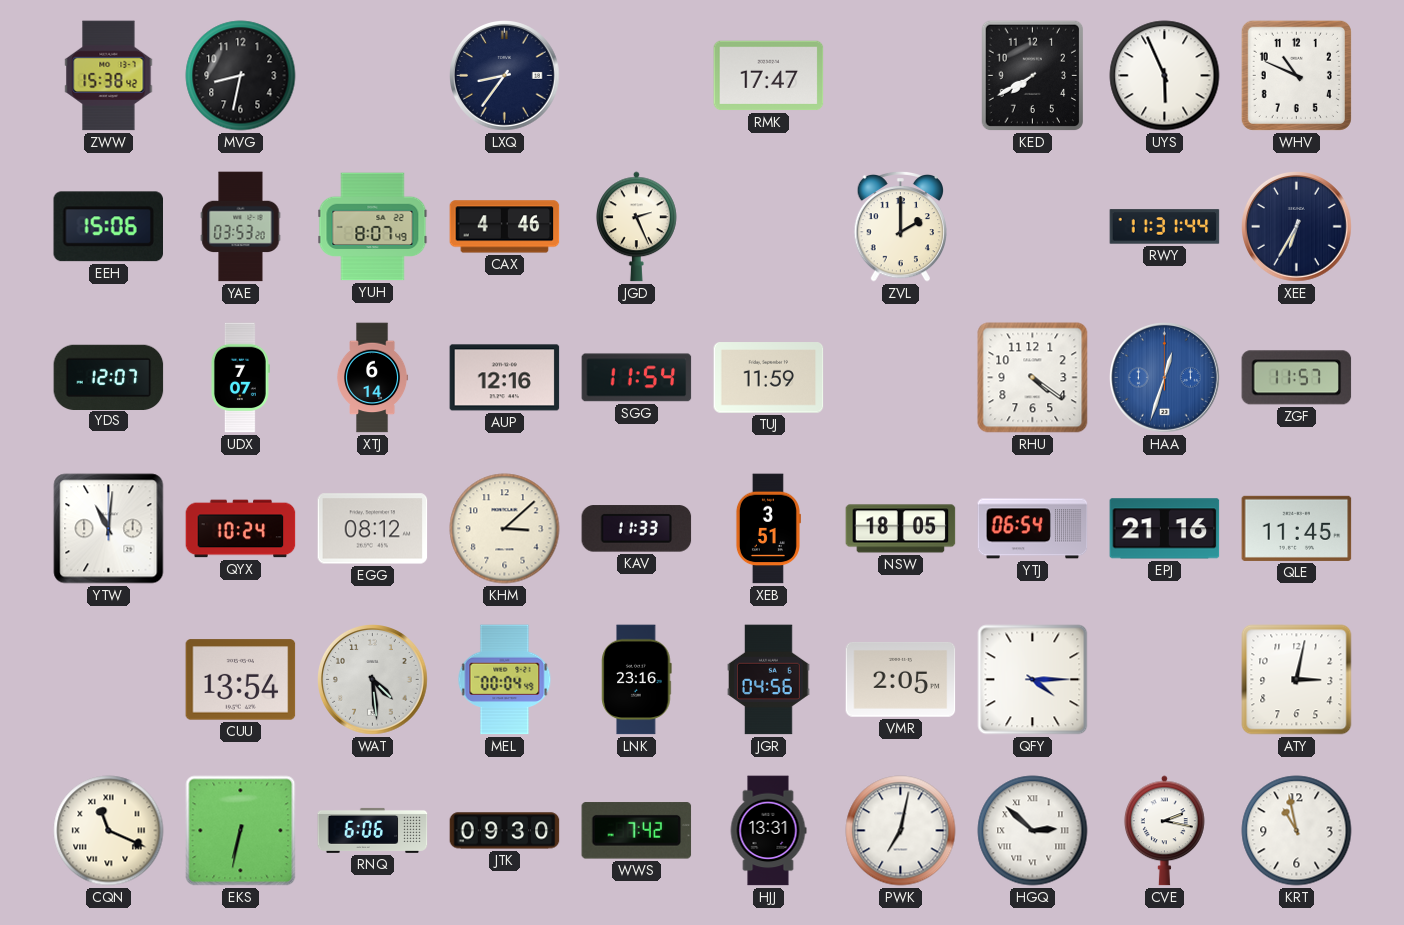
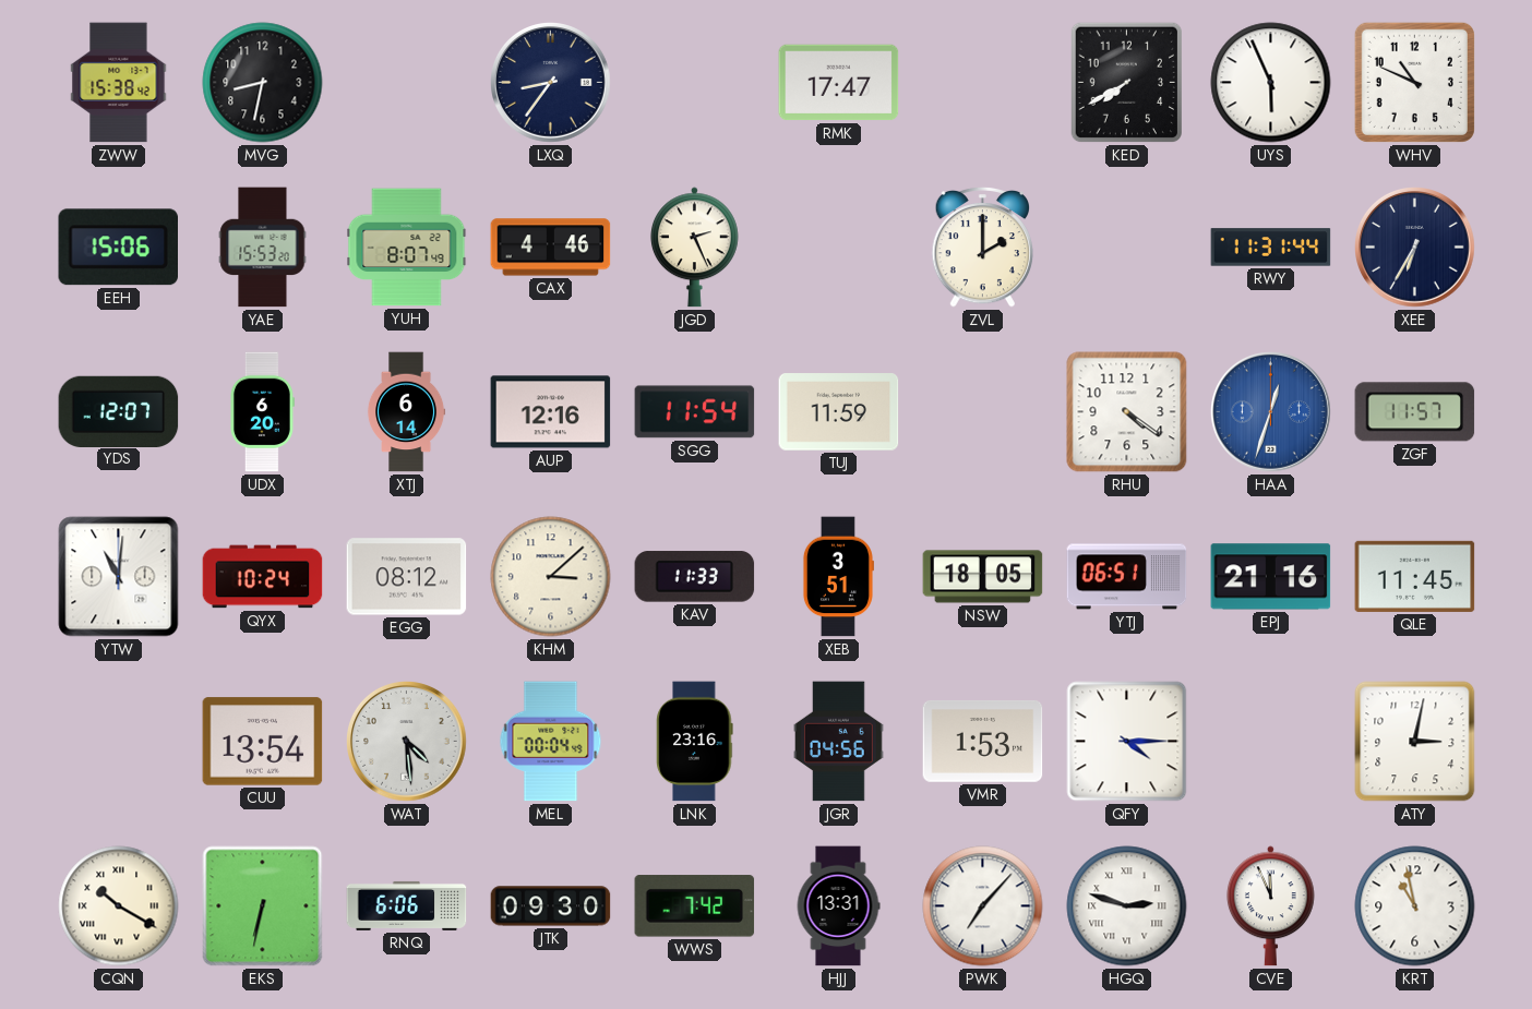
YAE: 03:53 -> 15:53 (263, 248)
UDX: 7:07 -> 6:20 (262, 412)
YTJ: 06:54 -> 06:51 (1127, 577)
VMR: 2:05 -> 1:53 (983, 741)
CQN: 11:19 -> 10:20 (119, 906)
PWK: 7:02 -> 7:07 (983, 906)
HGQ: 2:52 -> 2:48 (1127, 906)
CVE: 2:17 -> 11:56 (1270, 906)
